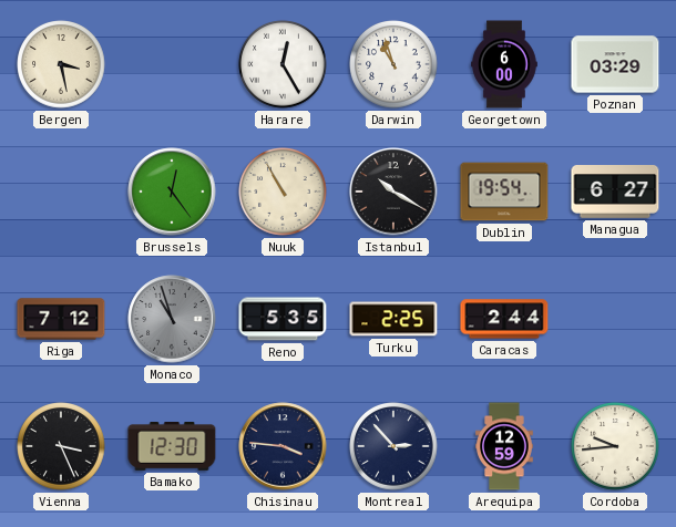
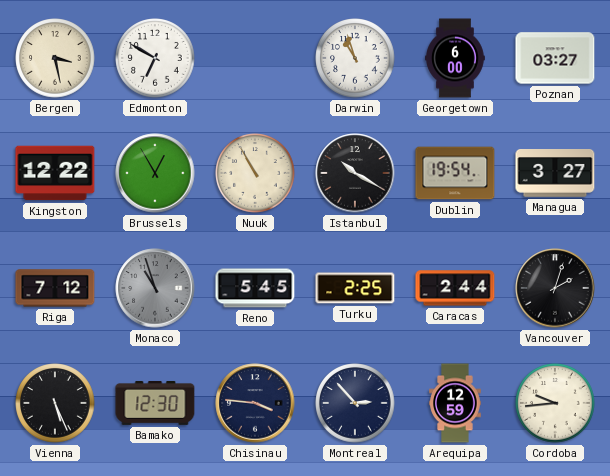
Edmonton: none -> 6:50 (155, 58)
Harare: 12:25 -> none (283, 64)
Poznan: 03:29 -> 03:27 (555, 58)
Kingston: none -> 12:22 (55, 173)
Brussels: 12:24 -> 12:55 (155, 173)
Managua: 6:27 -> 3:27 (555, 173)
Reno: 5:35 -> 5:45 (255, 288)
Vancouver: none -> 2:03 (555, 288)
Vienna: 3:26 -> 5:26 (55, 403)
